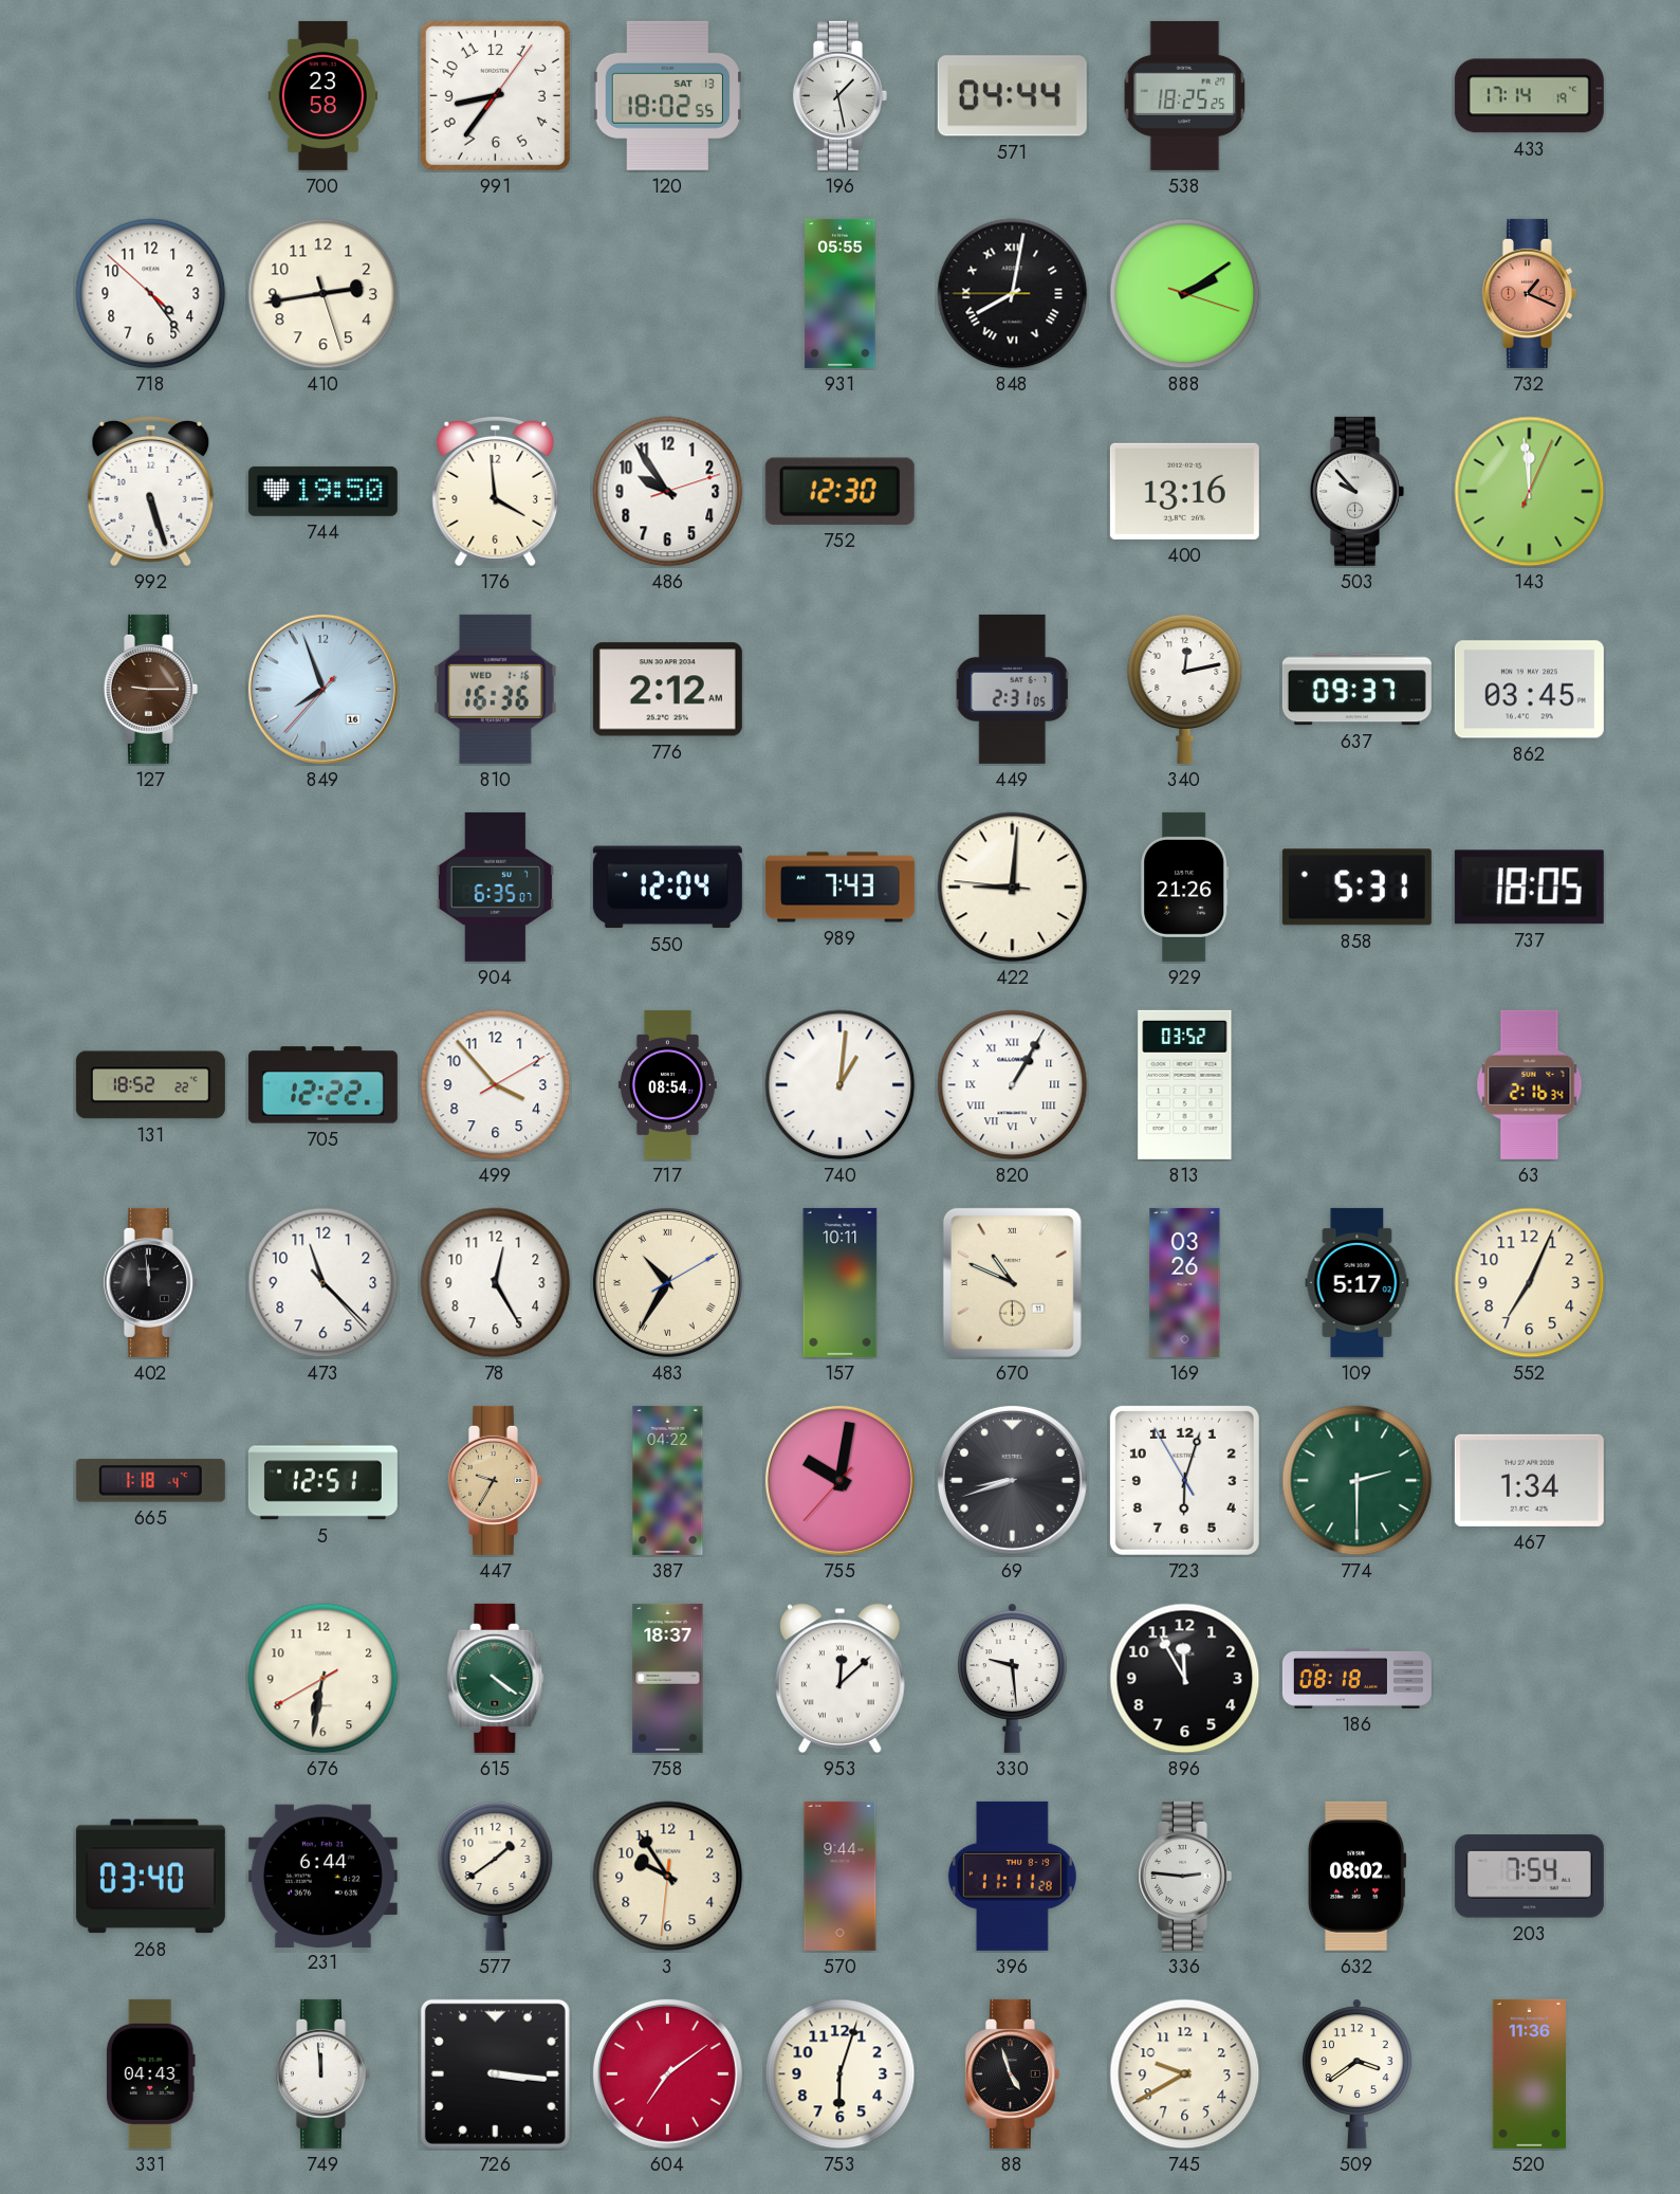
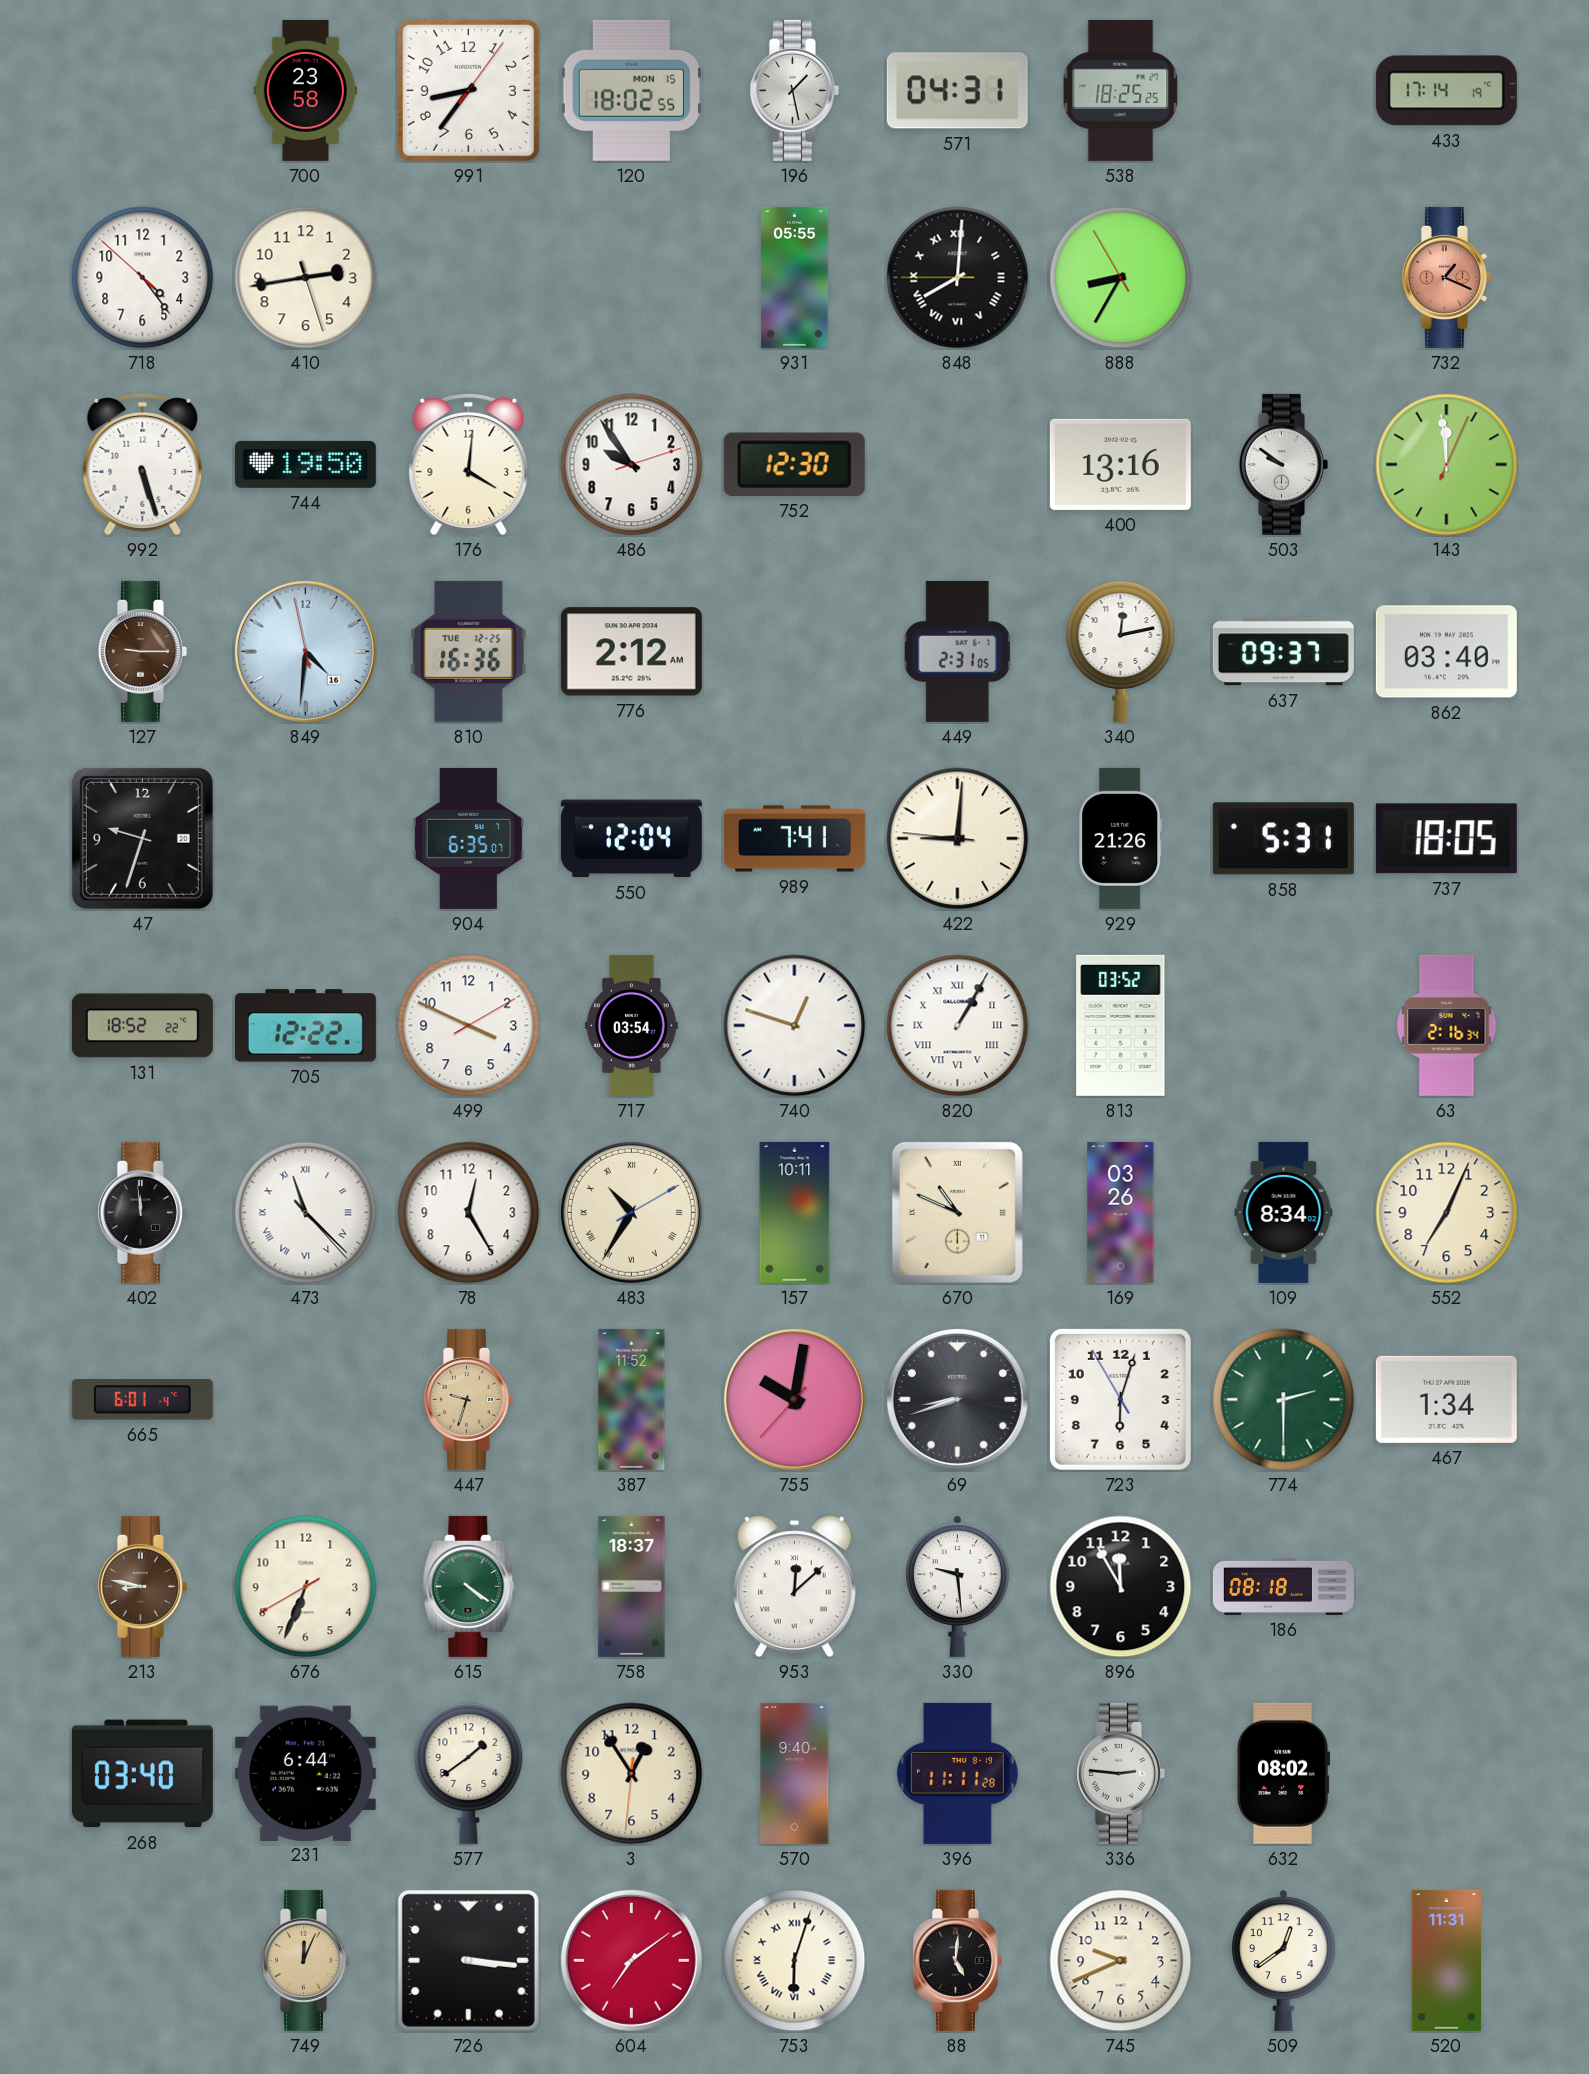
120 date: SAT 13 -> MON 15 (631, 90)
571: 04:44 -> 04:31 (957, 91)
848: 8:01 -> 8:00 (958, 278)
888: 2:09 -> 8:34 (1121, 278)
176: 3:59 -> 4:01 (469, 465)
503: 9:53 -> 9:51 (1283, 464)
849: 7:56 -> 4:30 (305, 651)
810 date: WED 1-16 -> TUE 12-25 (469, 651)
862: 03:45 -> 03:40 (1446, 652)
47: none -> 9:33 (142, 838)
989: 7:43 -> 7:41 (794, 839)
499: 3:53 -> 3:49 (469, 1026)
717: 08:54 -> 03:54 (631, 1025)
740: 1:01 -> 12:48 (795, 1026)
473 numerals: Arabic -> Roman (306, 1213)
109: 5:17 -> 8:34 (1284, 1212)
665: 1:18 -> 6:01 (142, 1400)
5: 12:51 -> none (322, 1481)
447: 9:35 -> 9:33 (468, 1399)
387: 04:22 -> 11:52 (632, 1399)
213: none -> 8:47 (142, 1586)
676: 6:31 -> 6:33 (306, 1587)
3: 9:54 -> 12:54 (632, 1774)
570: 9:44 -> 9:40 (795, 1773)
203: 7:54 -> none (1529, 1877)
331: 04:43 -> none (150, 2073)
749: 11:59 -> 12:04 (305, 1960)
749 dial: white -> champagne (305, 1960)
753 numerals: Arabic -> Roman (795, 1961)
88: 4:57 -> 5:01 (957, 1960)
745: 9:40 -> 9:41 (1121, 1961)
509: 3:39 -> 12:39 (1284, 1960)
520: 11:36 -> 11:31 (1446, 1960)
